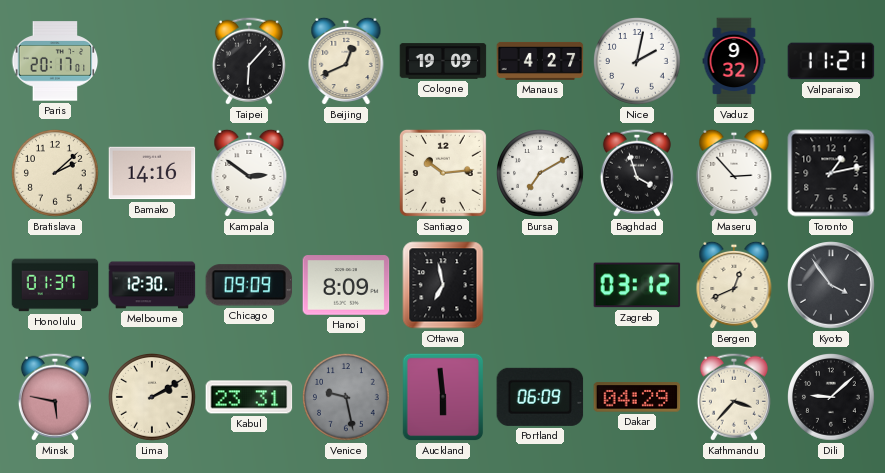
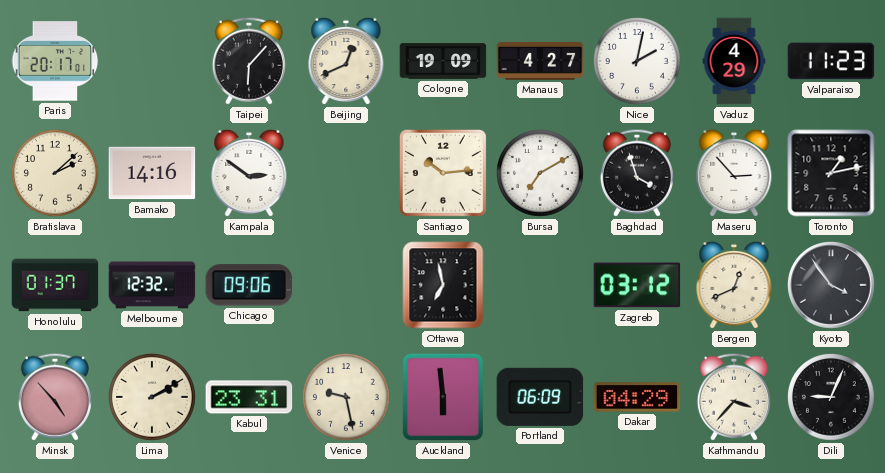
Vaduz: 9:32 -> 4:29 (734, 61)
Valparaiso: 11:21 -> 11:23 (831, 61)
Melbourne: 12:30 -> 12:32 (152, 285)
Chicago: 09:09 -> 09:06 (249, 285)
Hanoi: 8:09 -> none (346, 285)
Minsk: 5:47 -> 4:53 (55, 397)
Venice dial: grey -> cream (347, 398)
Dili: 9:08 -> 9:04 (832, 398)
